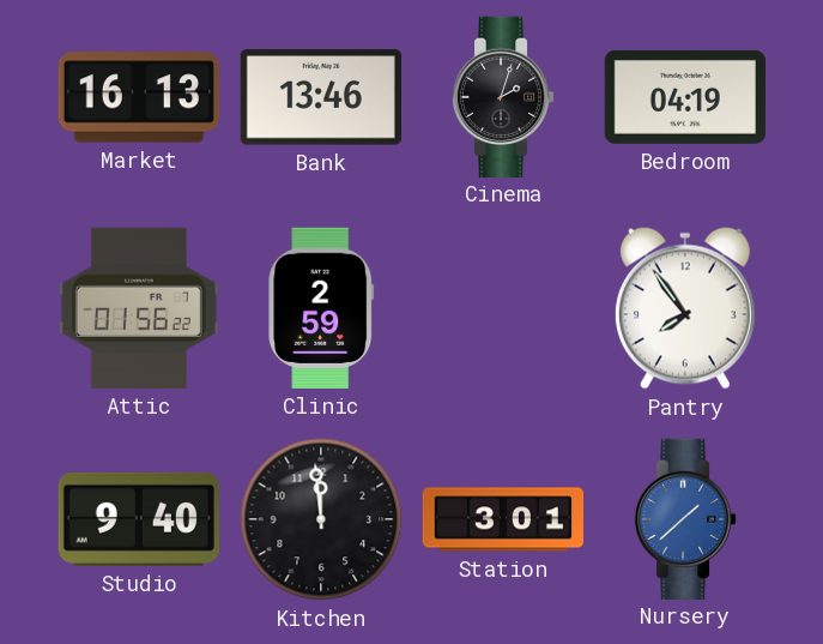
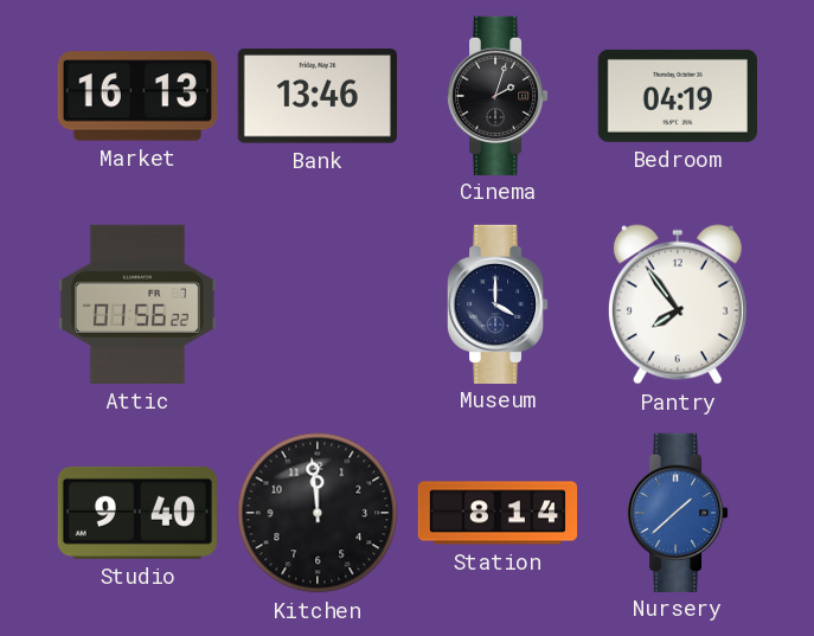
Clinic: 2:59 -> none (321, 308)
Museum: none -> 4:00 (498, 303)
Station: 3:01 -> 8:14 (498, 513)
